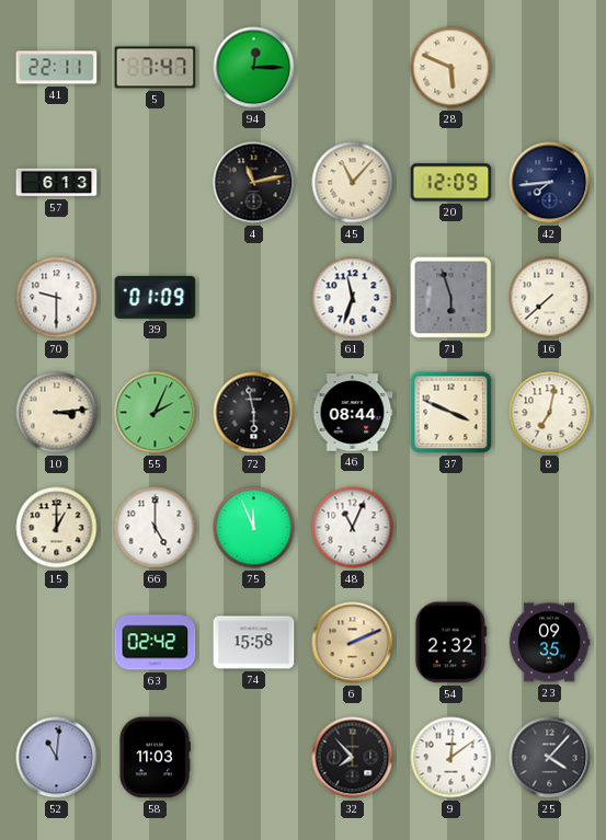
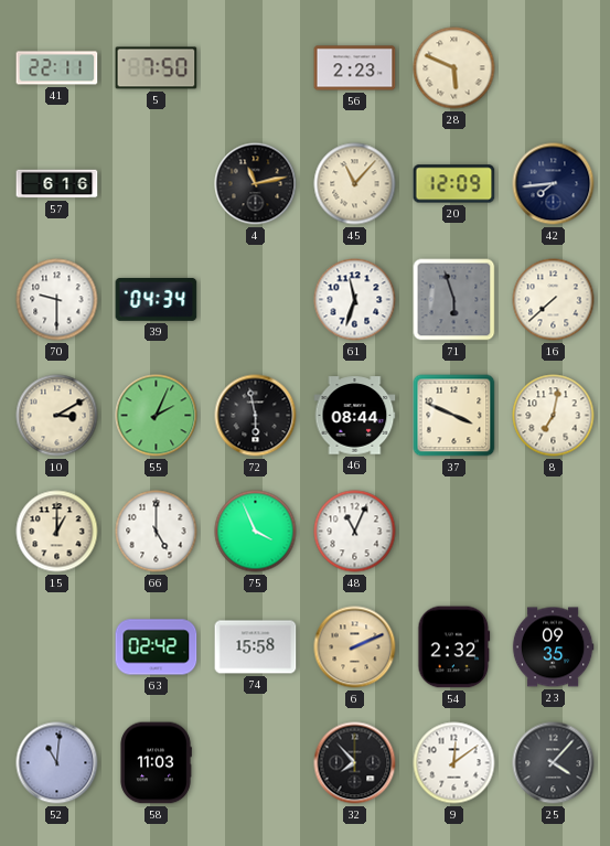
5: 7:47 -> 7:50 (157, 68)
94: 12:15 -> none (254, 68)
56: none -> 2:23 (355, 68)
57: 6:13 -> 6:16 (57, 184)
39: 01:09 -> 04:34 (157, 299)
10: 3:14 -> 3:10 (57, 416)
75: 11:56 -> 3:56 (256, 532)
